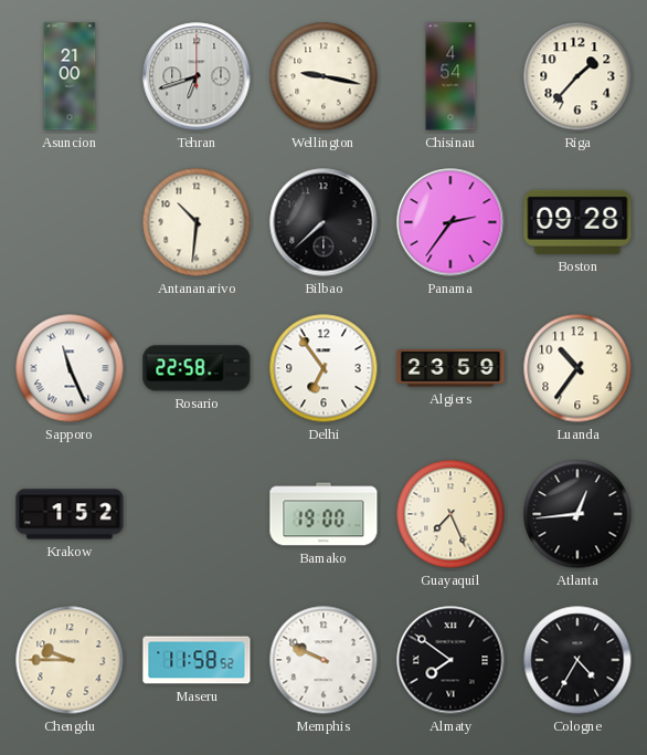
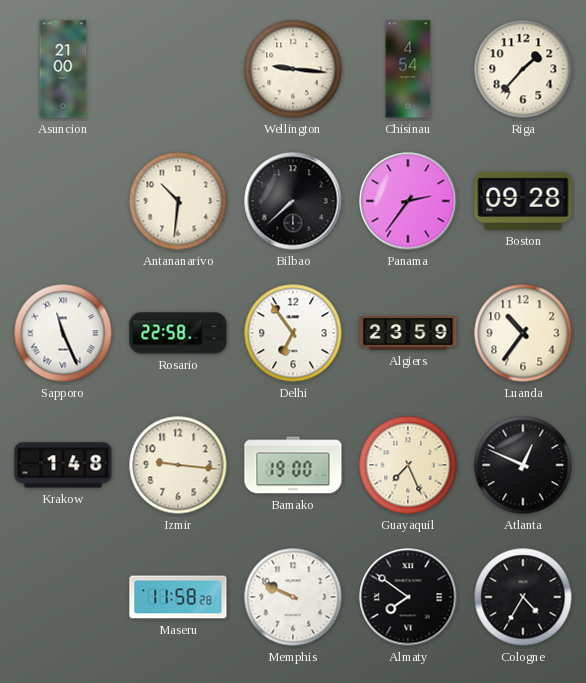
Tehran: 6:42 -> none (197, 76)
Wellington: 9:17 -> 9:16 (293, 69)
Krakow: 1:52 -> 1:48 (63, 465)
Izmir: none -> 9:16 (178, 465)
Atlanta: 12:44 -> 12:49 (523, 465)
Chengdu: 9:45 -> none (70, 660)
Maseru: 11:58:52 -> 11:58:28 (178, 597)
